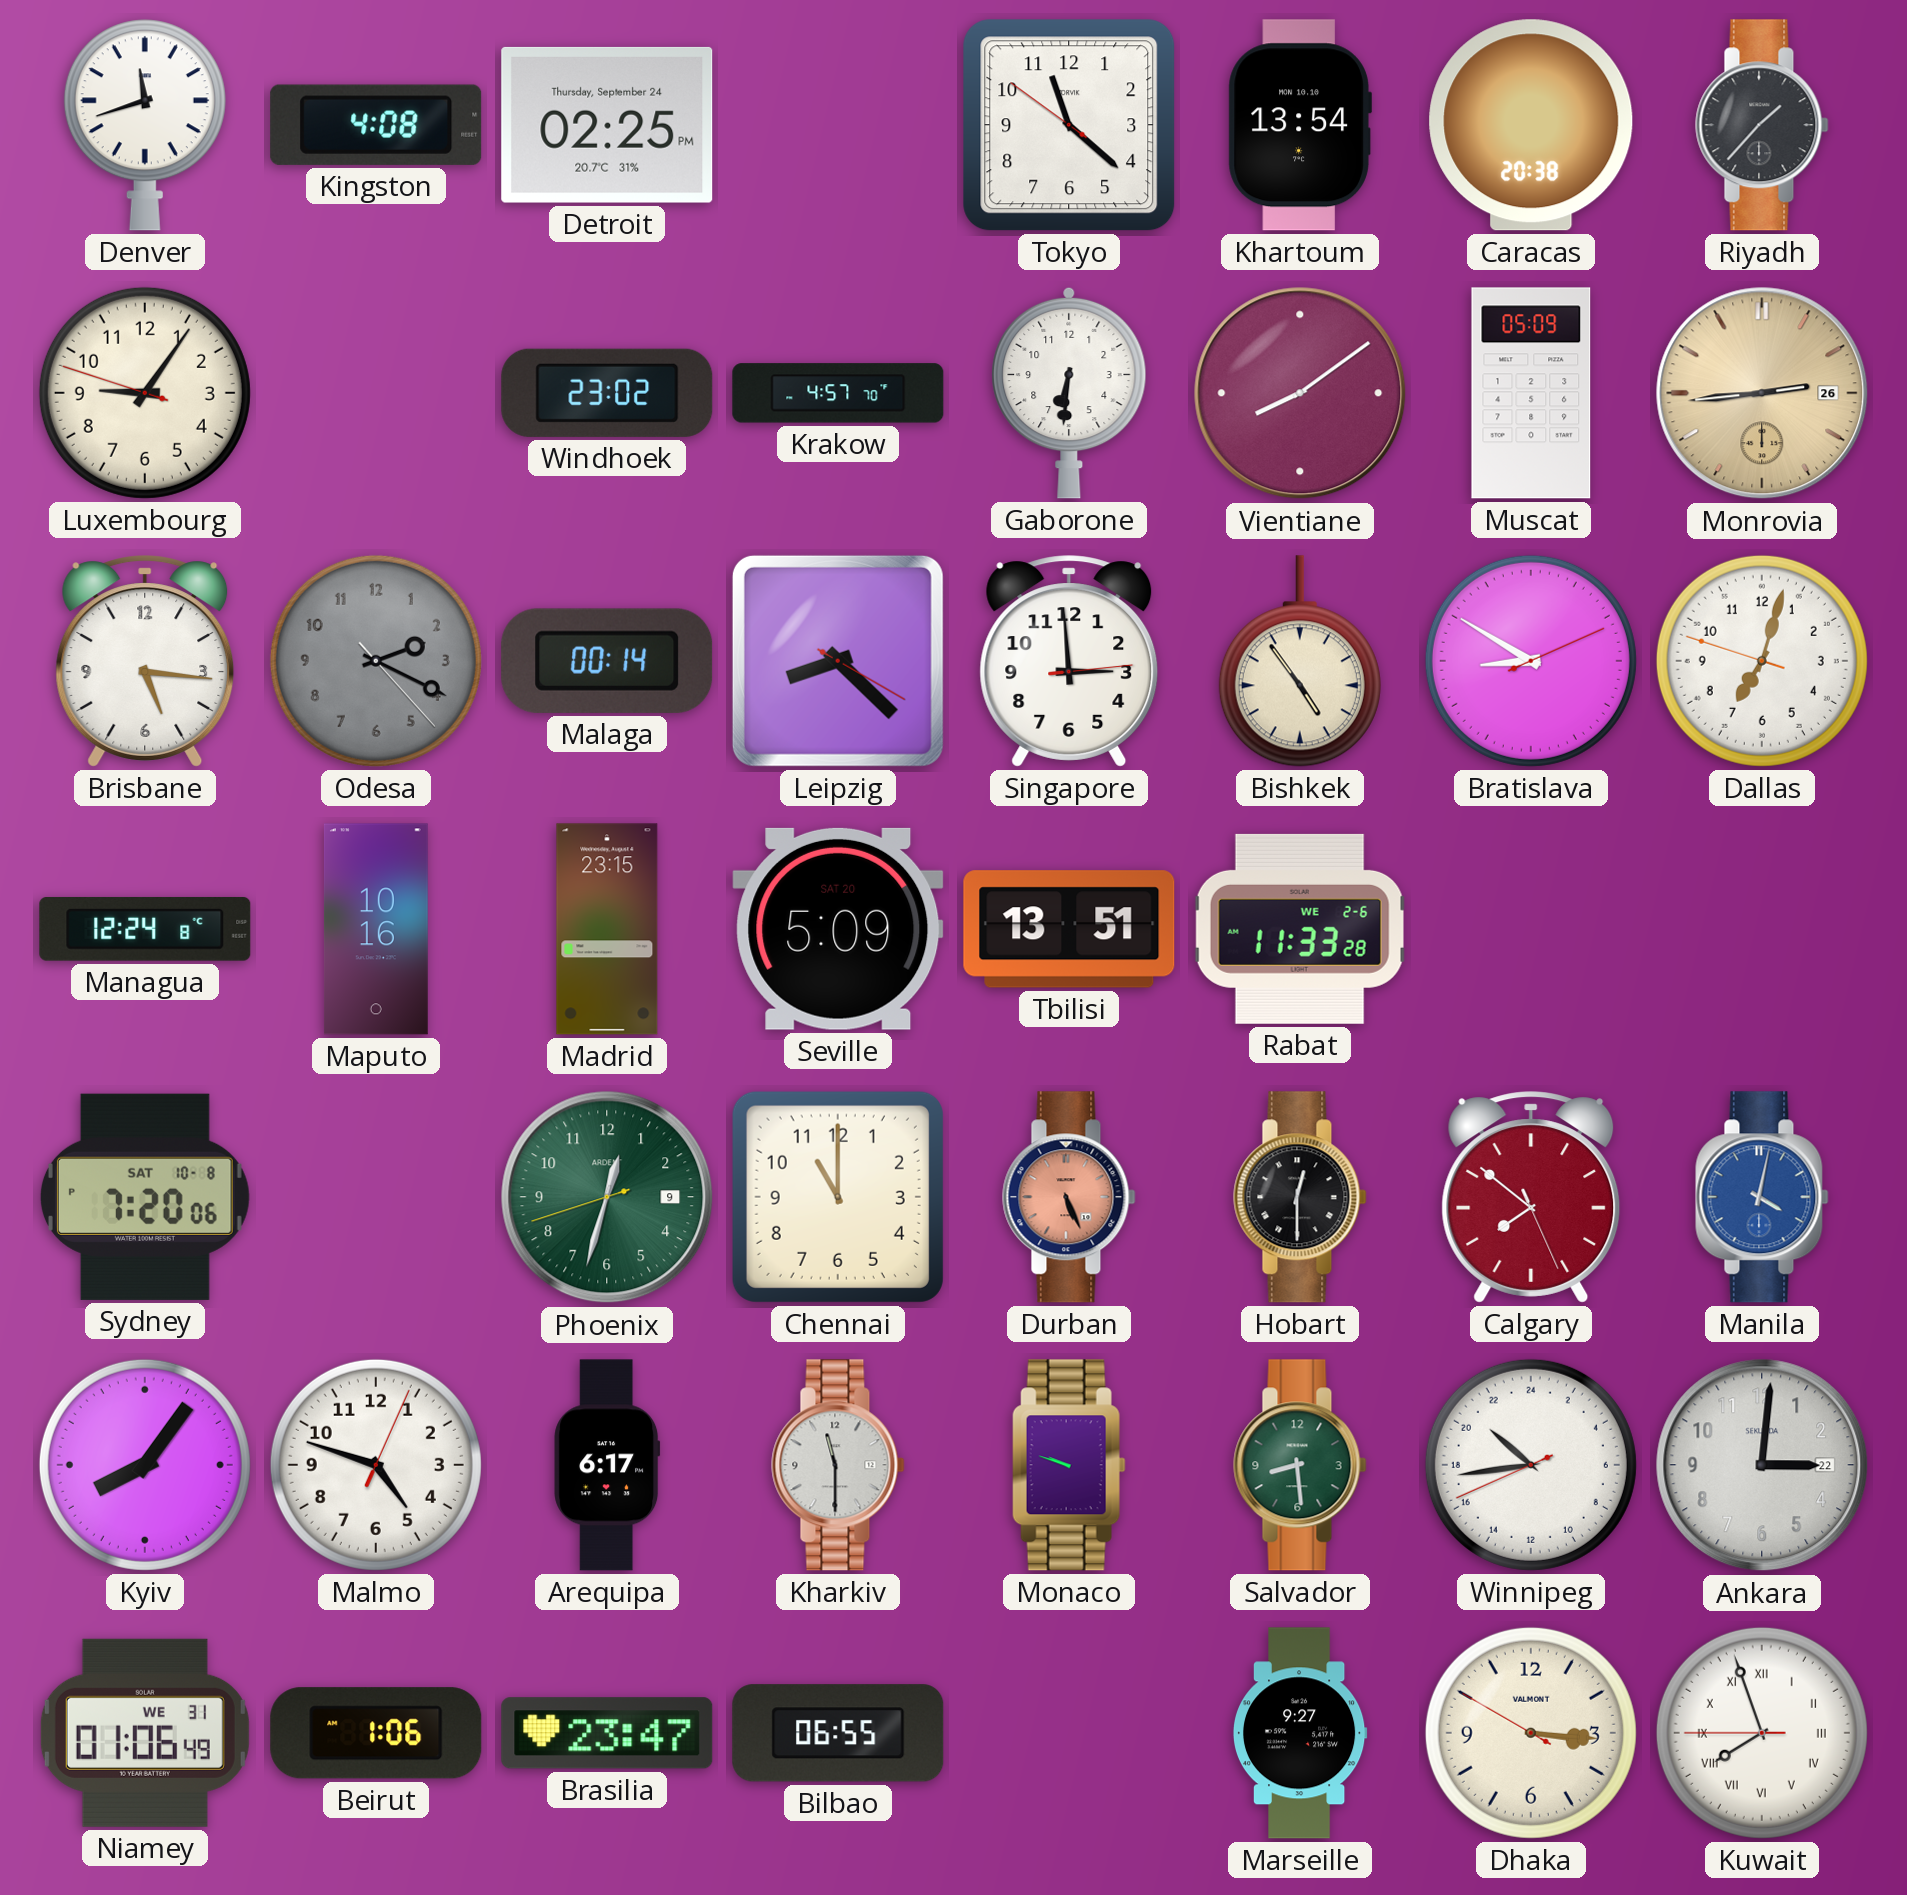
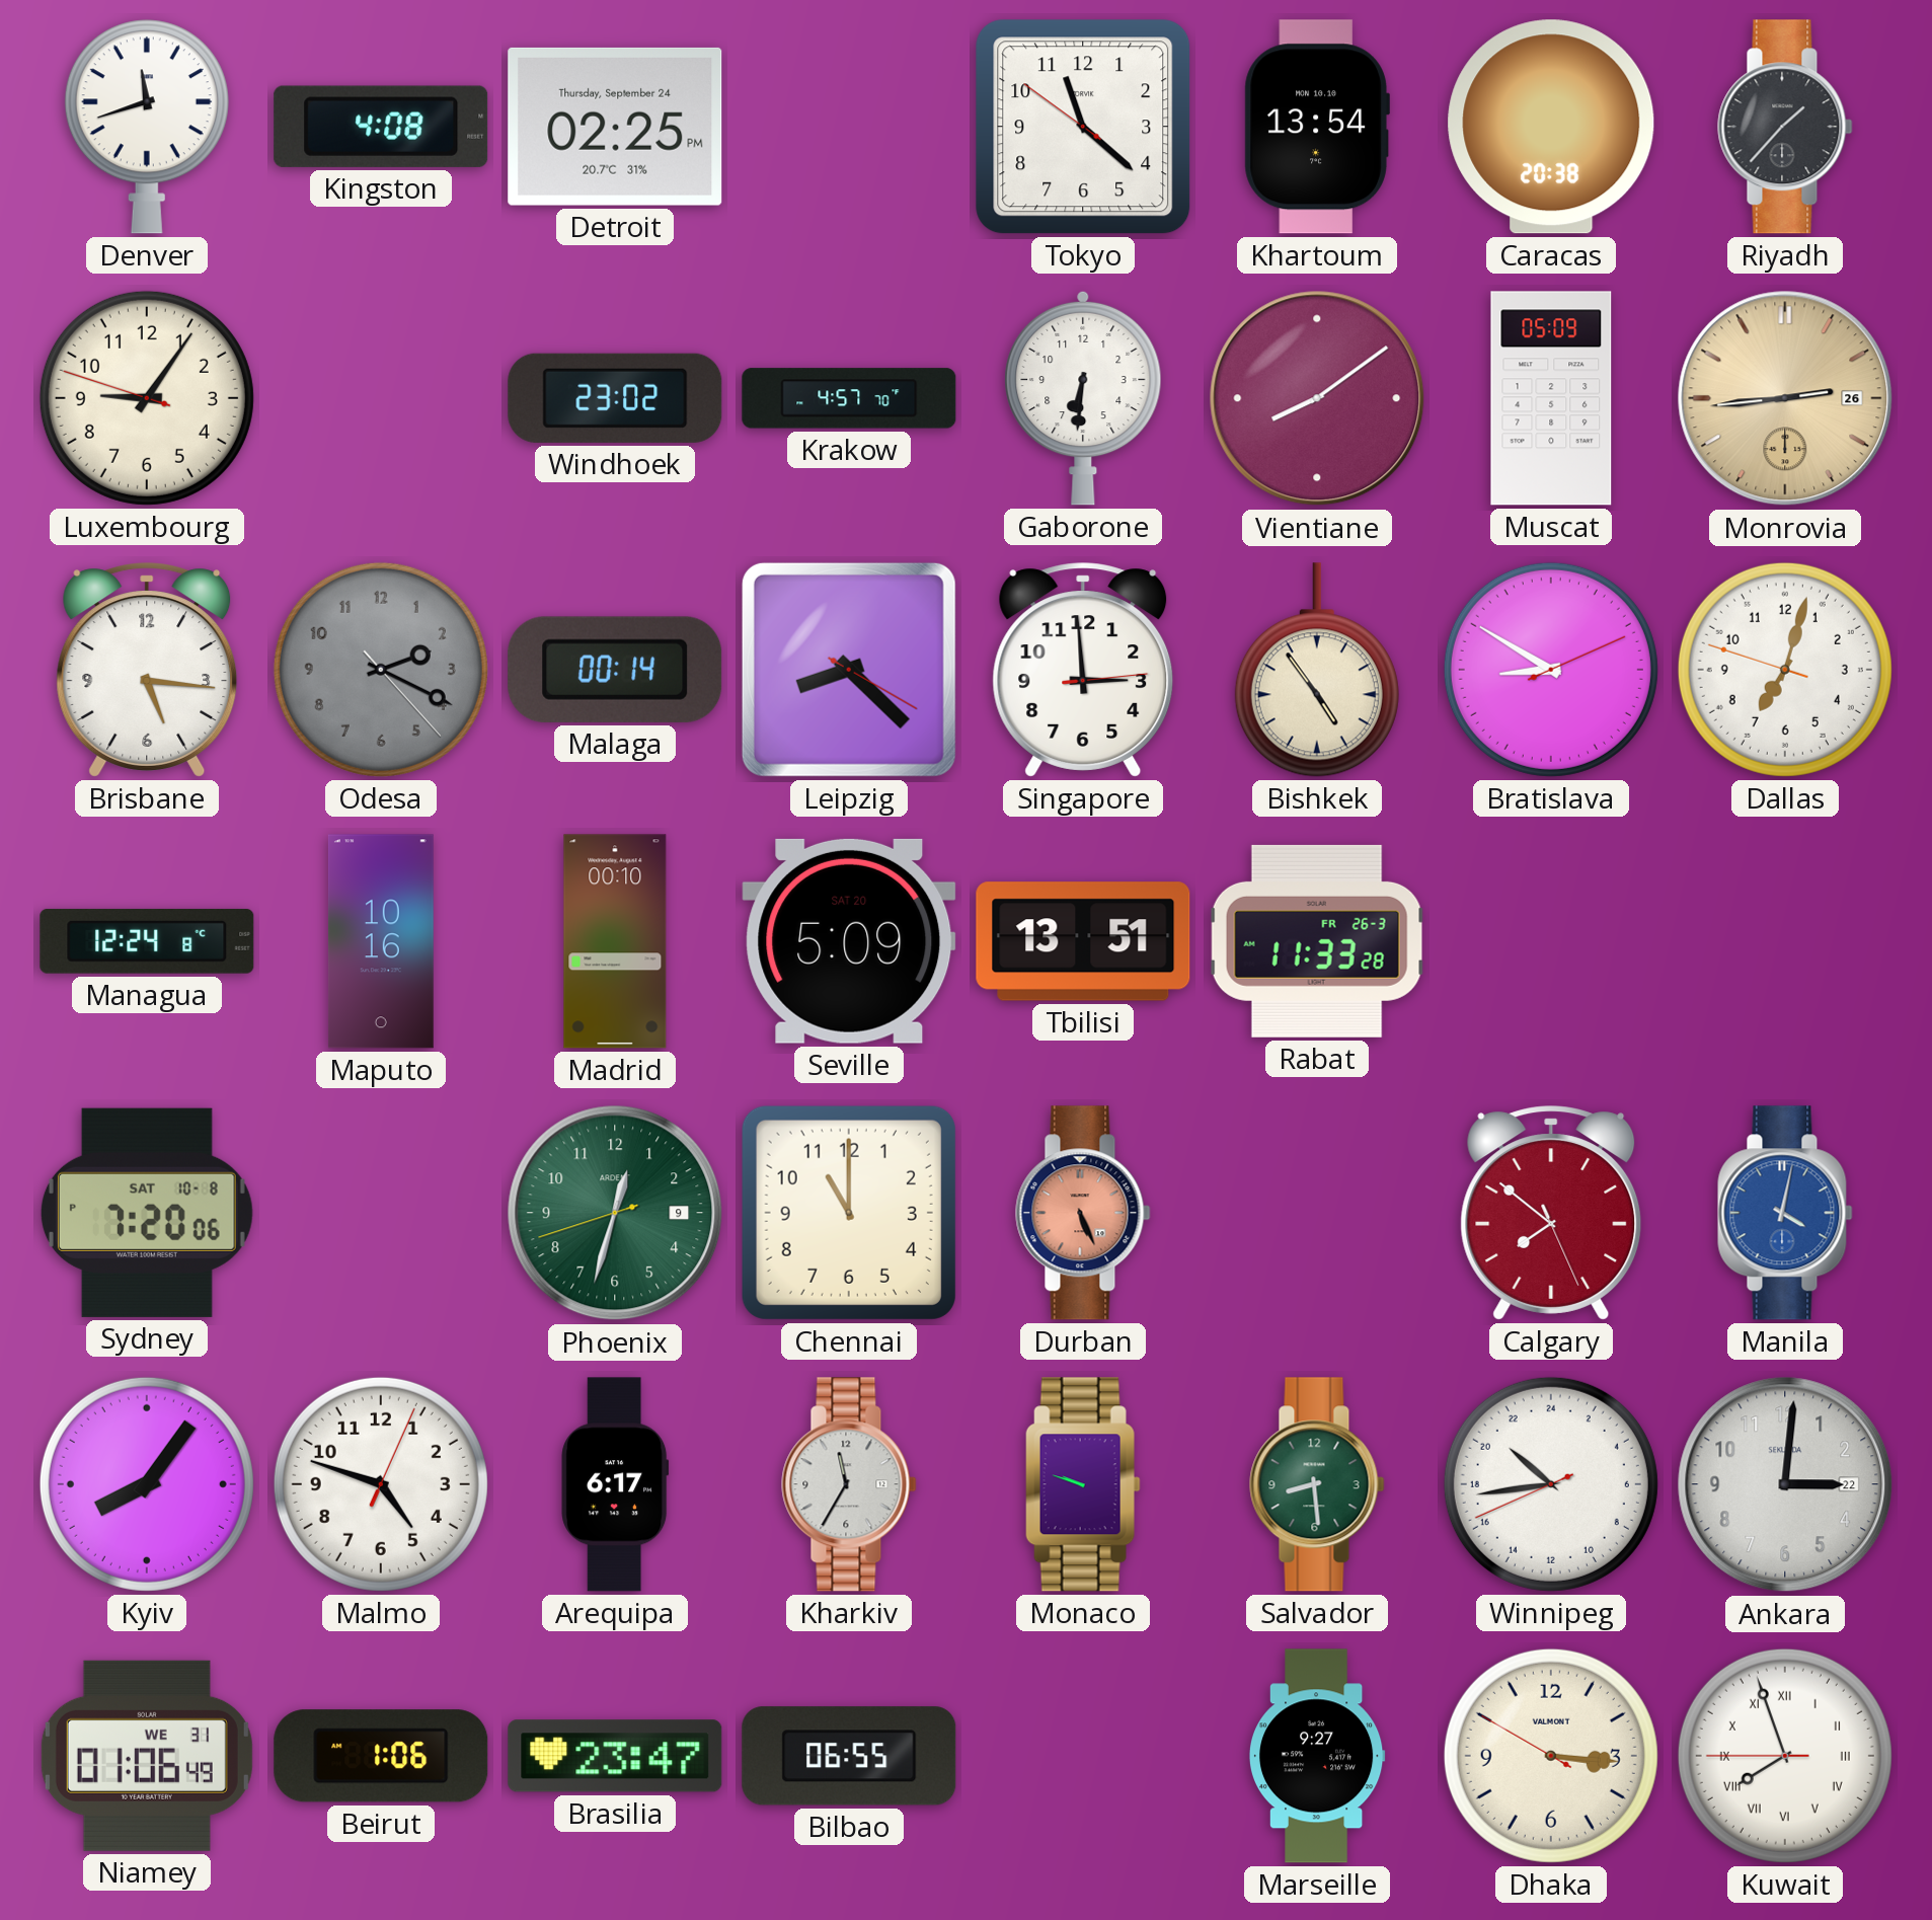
Madrid: 23:15 -> 00:10 (615, 941)
Rabat date: WE 2-6 -> FR 26-3 (1317, 941)
Hobart: 12:30 -> none (1300, 1197)
Kharkiv: 11:30 -> 11:35 (849, 1484)
